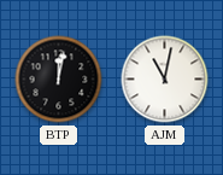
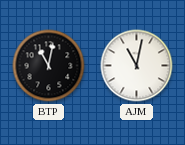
BTP: 12:02 -> 11:02 (49, 66)
